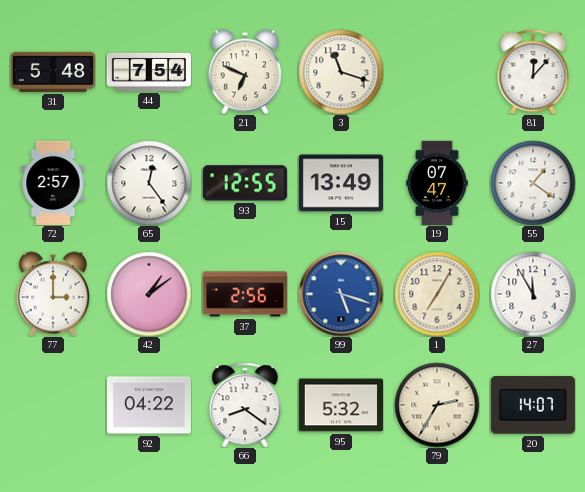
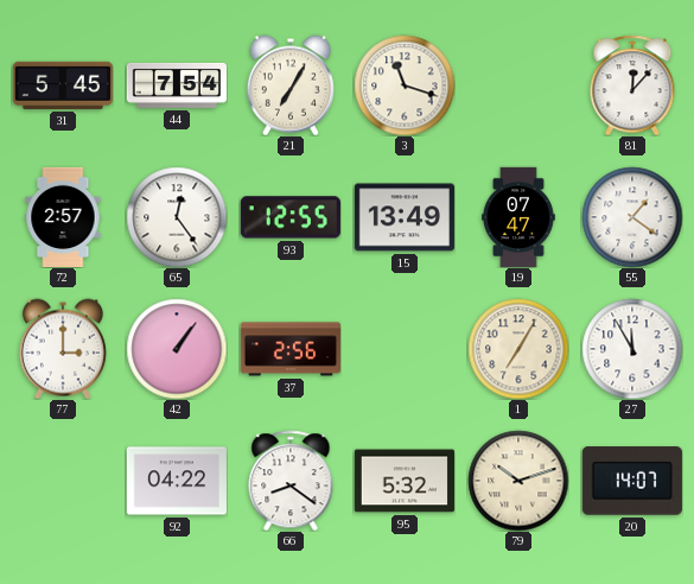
31: 5:48 -> 5:45 (63, 85)
21: 6:49 -> 7:05 (291, 85)
42: 1:09 -> 1:06 (177, 349)
99: 5:18 -> none (341, 294)
79: 2:35 -> 10:12 (518, 481)
